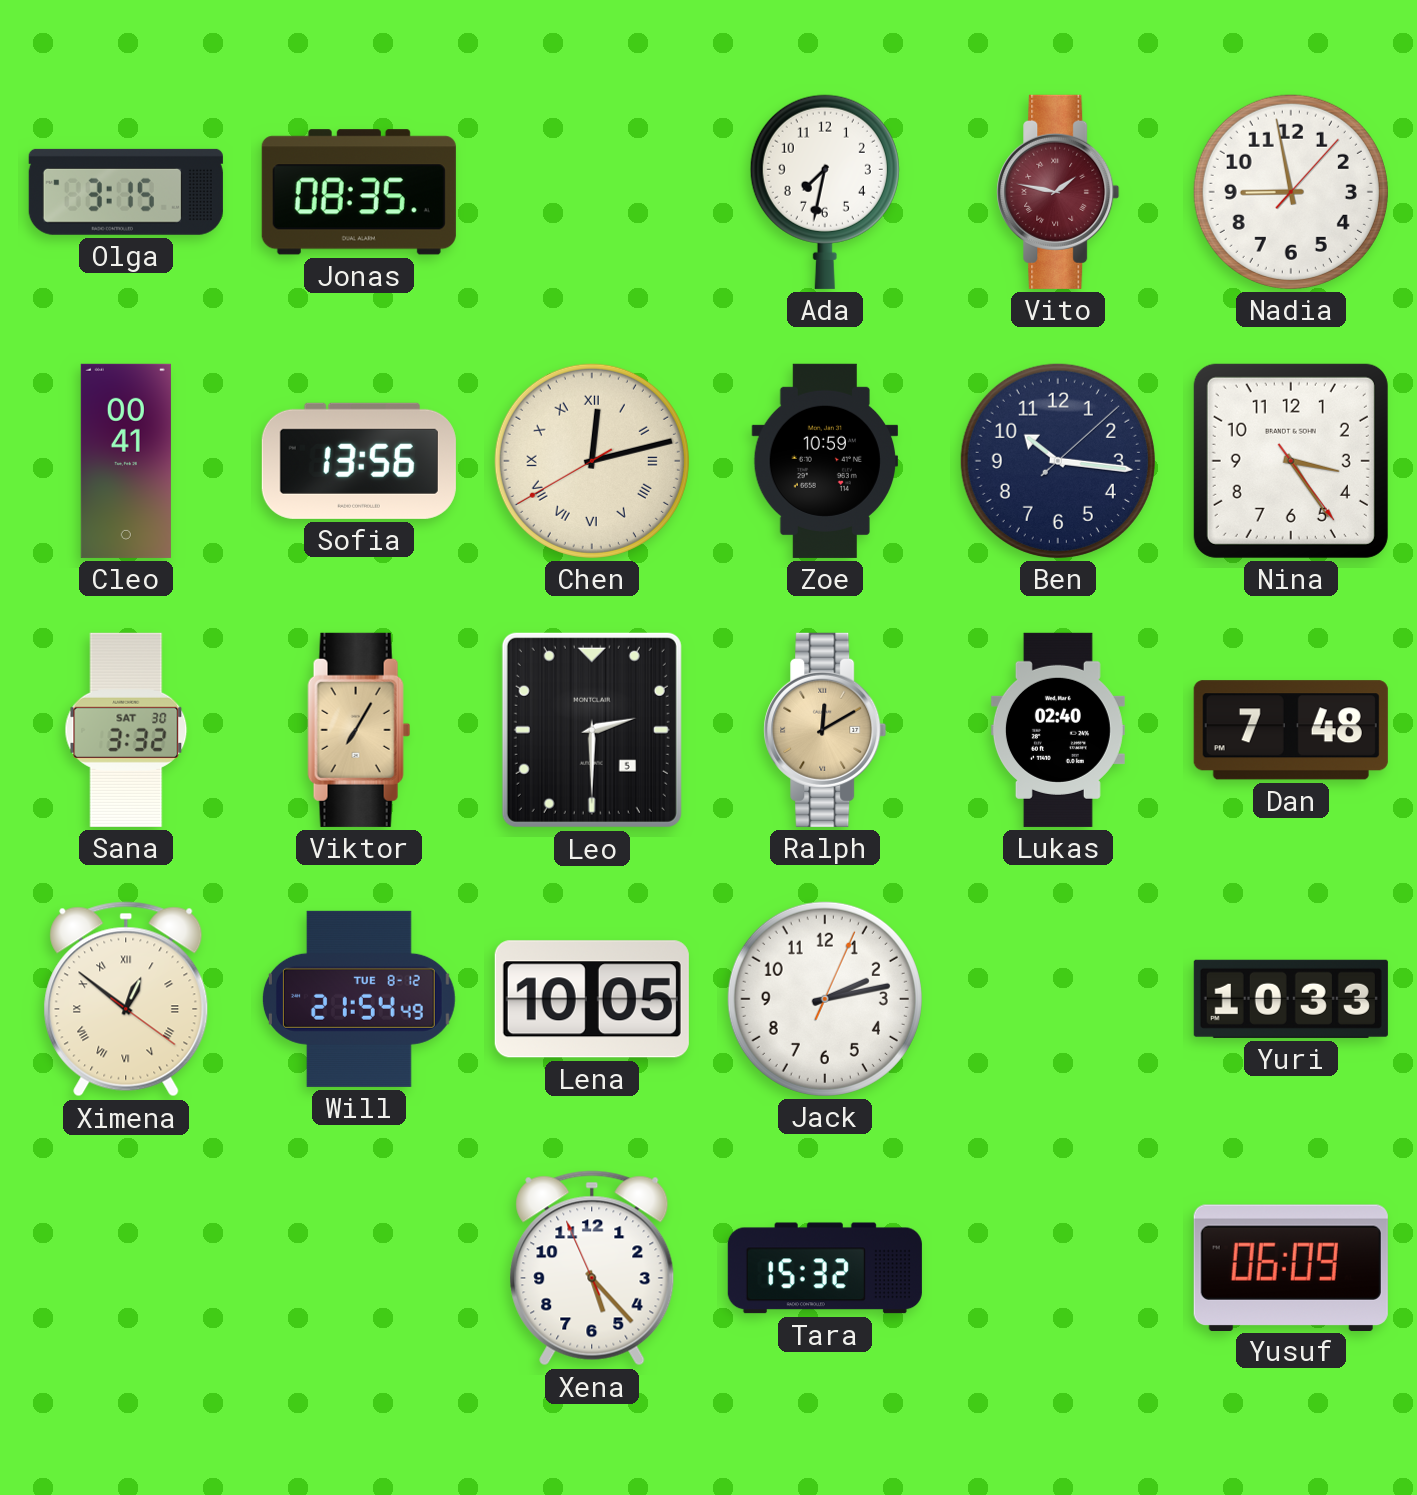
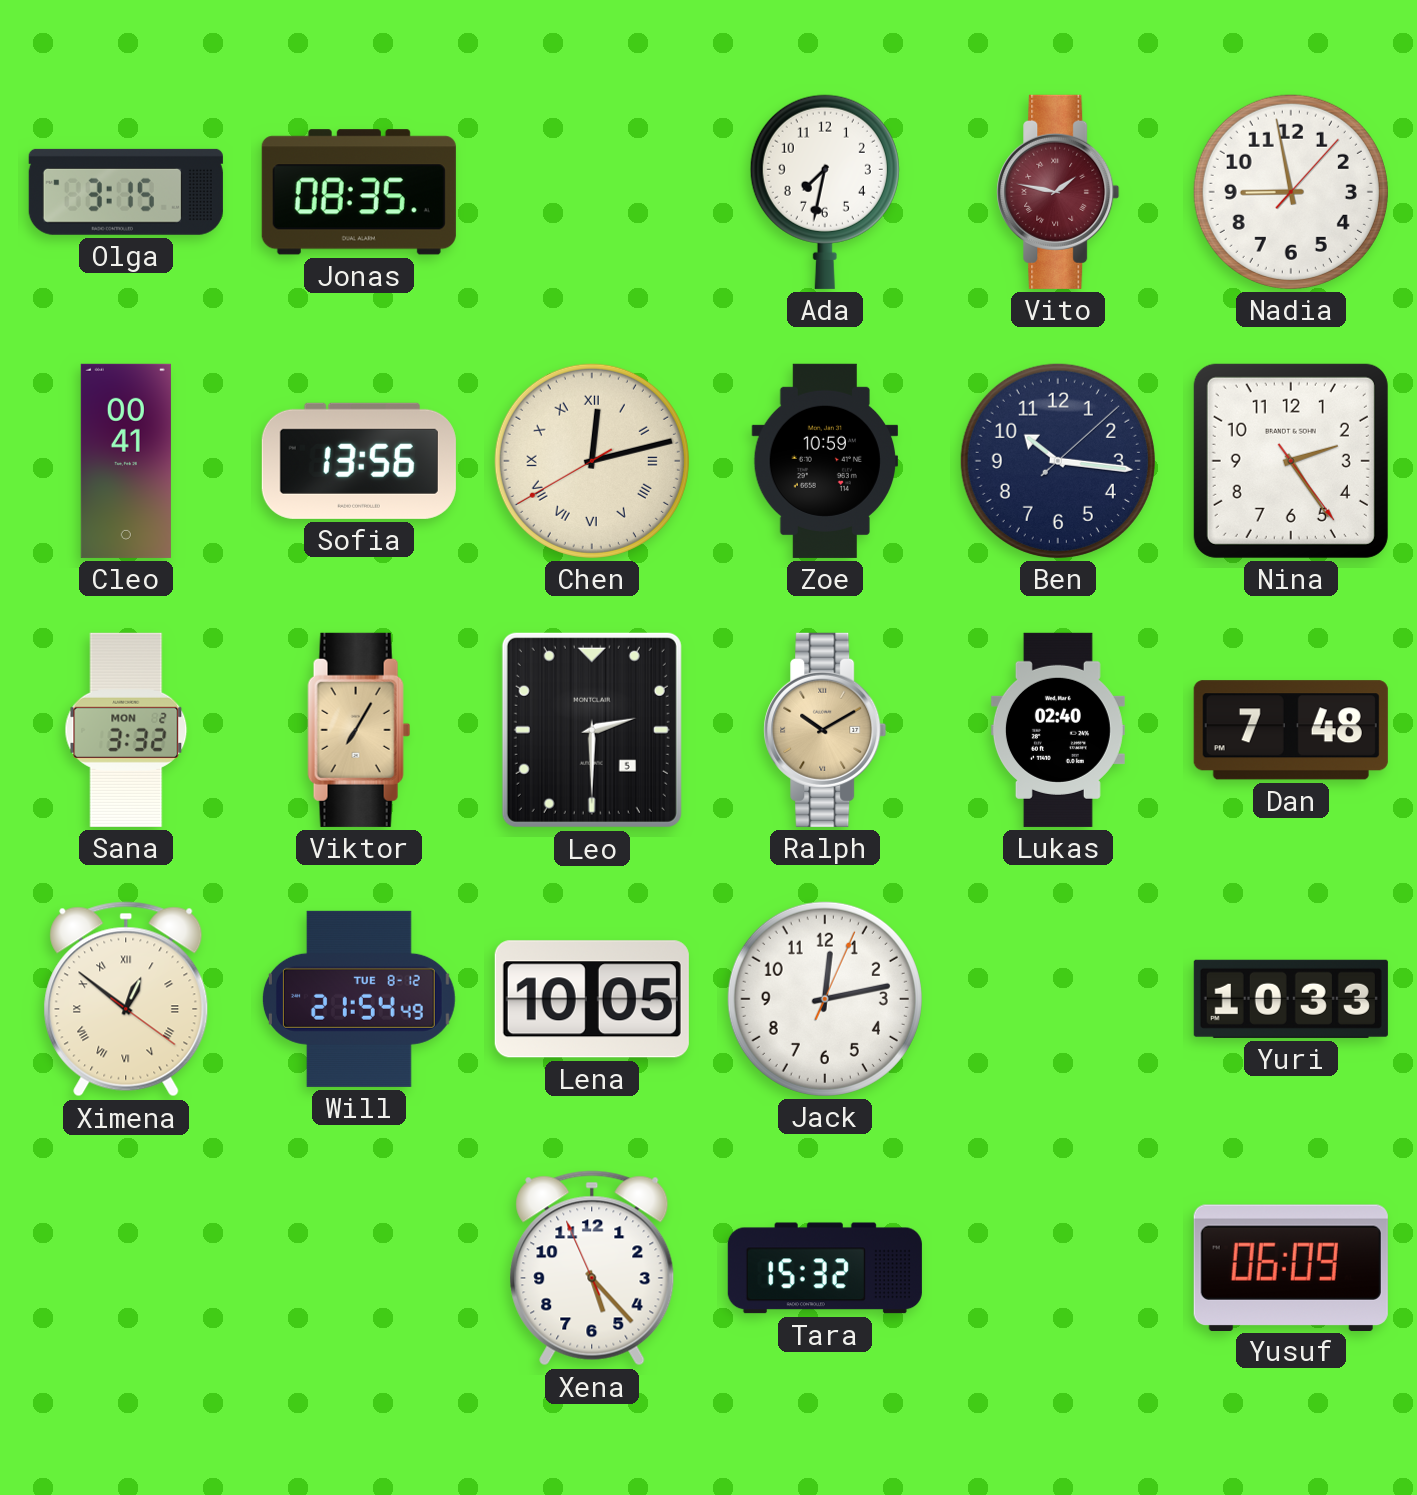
Nina: 3:24 -> 2:24 (1291, 461)
Sana date: SAT 30 -> MON 2 (126, 730)
Ralph: 12:10 -> 10:10 (825, 730)
Jack: 2:13 -> 12:13 (825, 999)
